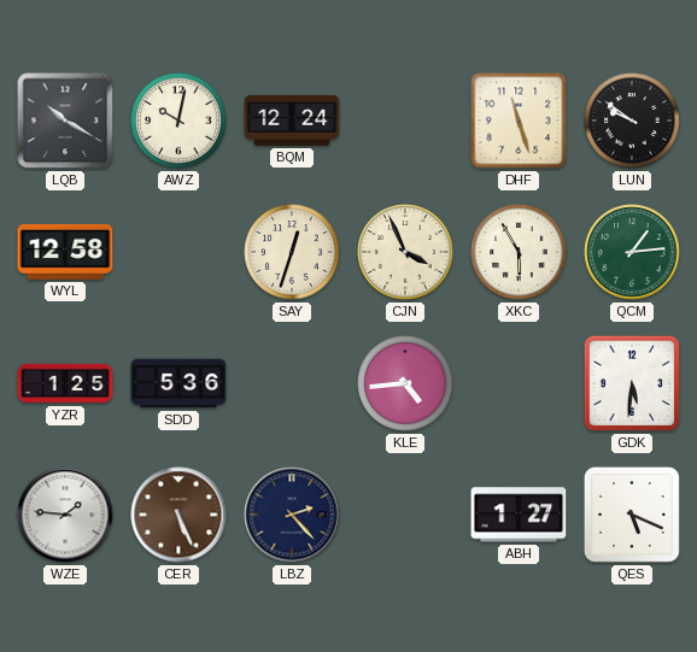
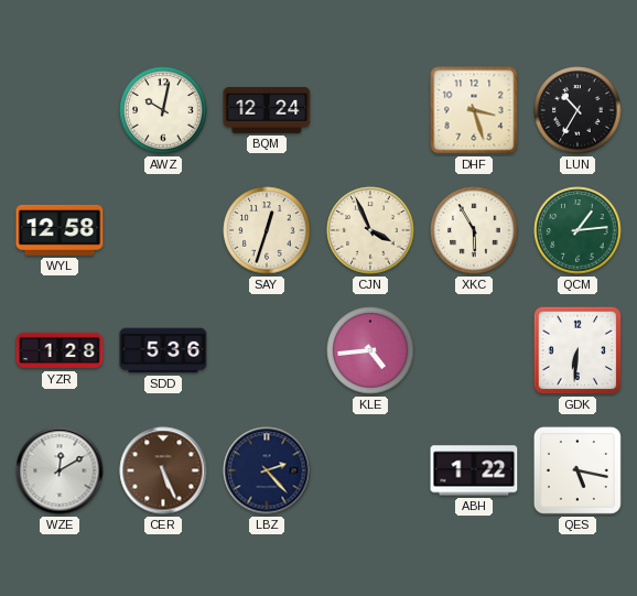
LQB: 10:20 -> none (65, 121)
DHF: 11:27 -> 3:27 (474, 110)
LUN: 9:51 -> 10:35 (577, 110)
YZR: 1:25 -> 1:28 (60, 350)
GDK: 5:31 -> 6:31 (577, 350)
WZE: 1:46 -> 12:10 (60, 470)
ABH: 1:27 -> 1:22 (474, 470)
QES: 5:19 -> 5:17 (577, 470)
